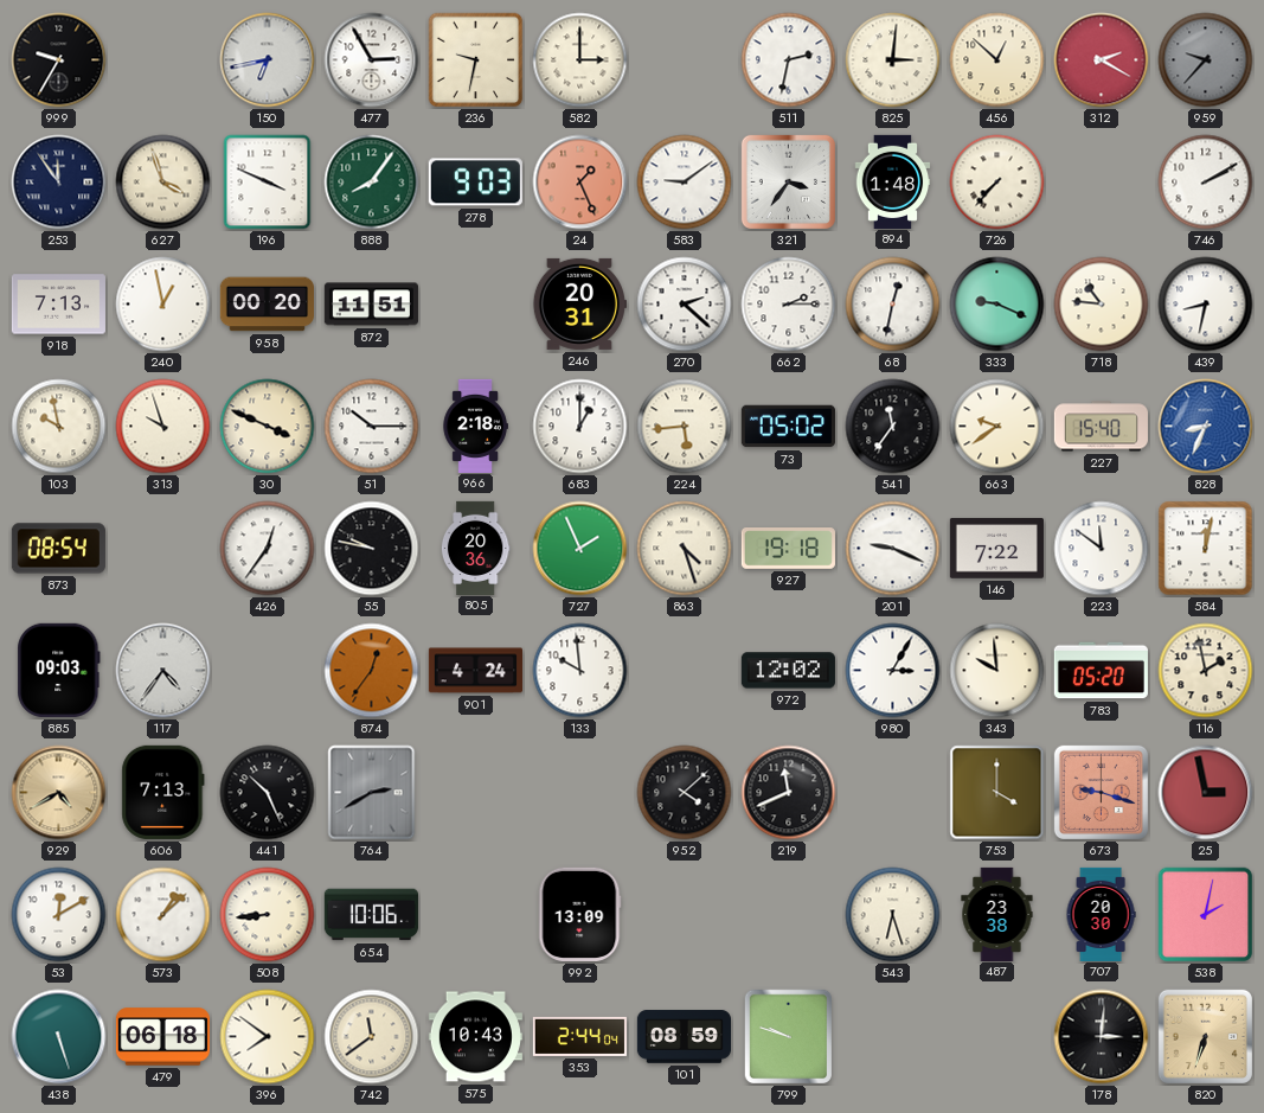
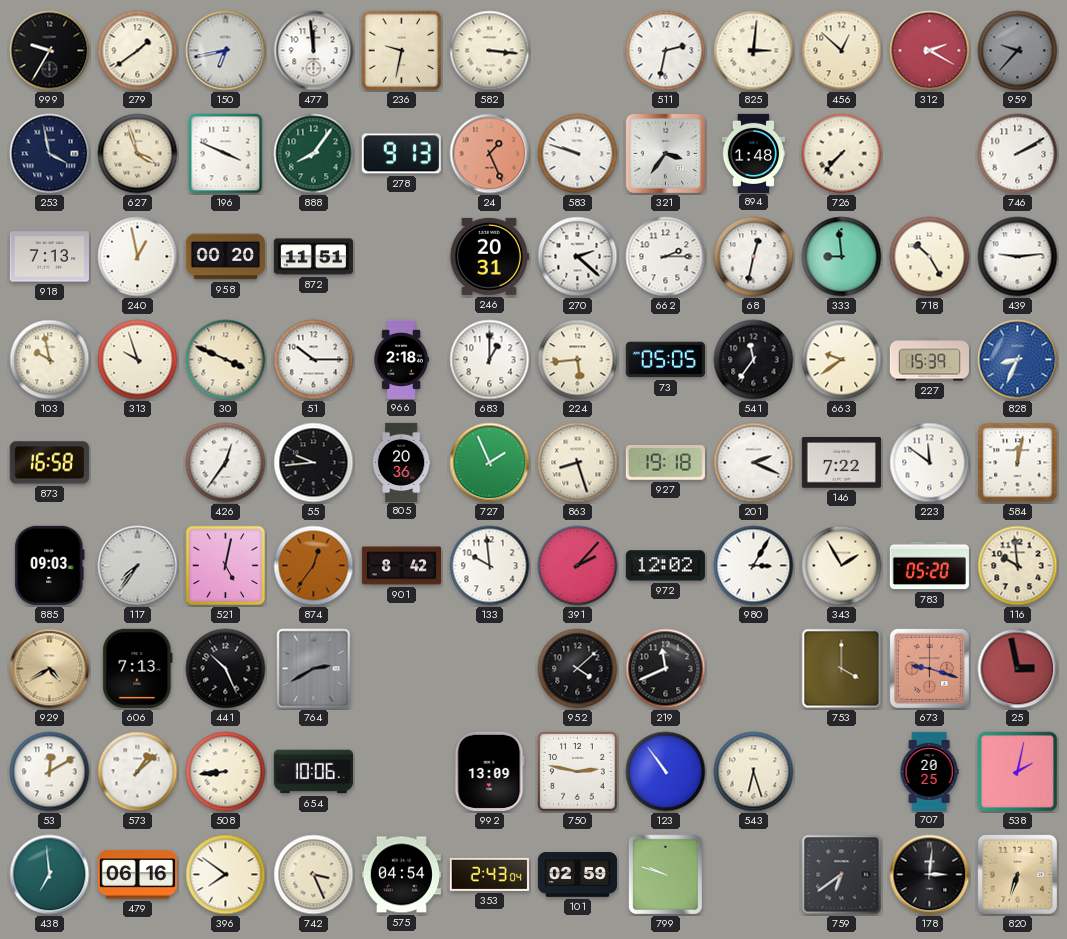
279: none -> 1:39 (138, 51)
477: 2:55 -> 11:59 (314, 51)
582: 3:00 -> 3:16 (490, 51)
253: 11:54 -> 3:58 (50, 154)
278: 9:03 -> 9:13 (401, 154)
583: 9:09 -> 9:48 (578, 154)
333: 9:19 -> 8:59 (842, 257)
718: 10:46 -> 10:25 (930, 257)
439: 8:32 -> 9:14 (1018, 257)
73: 05:02 -> 05:05 (665, 360)
227: 15:40 -> 15:39 (929, 360)
873: 08:54 -> 16:58 (49, 463)
55: 9:47 -> 9:44 (314, 463)
863: 4:27 -> 8:27 (578, 463)
201: 9:19 -> 2:19 (754, 463)
117: 4:36 -> 7:36 (138, 566)
521: none -> 5:02 (226, 566)
901: 4:24 -> 8:42 (401, 566)
391: none -> 2:07 (578, 566)
343: 9:59 -> 1:55 (842, 566)
116: 1:58 -> 9:59 (1018, 566)
750: none -> 2:47 (578, 772)
123: none -> 10:54 (666, 772)
487: 23:38 -> none (997, 914)
707: 20:30 -> 20:25 (929, 771)
438: 5:27 -> 6:59 (50, 875)
479: 06:18 -> 06:16 (137, 875)
742: 11:39 -> 3:26 (314, 875)
575: 10:43 -> 04:54 (401, 875)
353: 2:44 -> 2:43 (489, 874)
101: 08:59 -> 02:59 (577, 875)
759: none -> 6:39 (842, 875)
